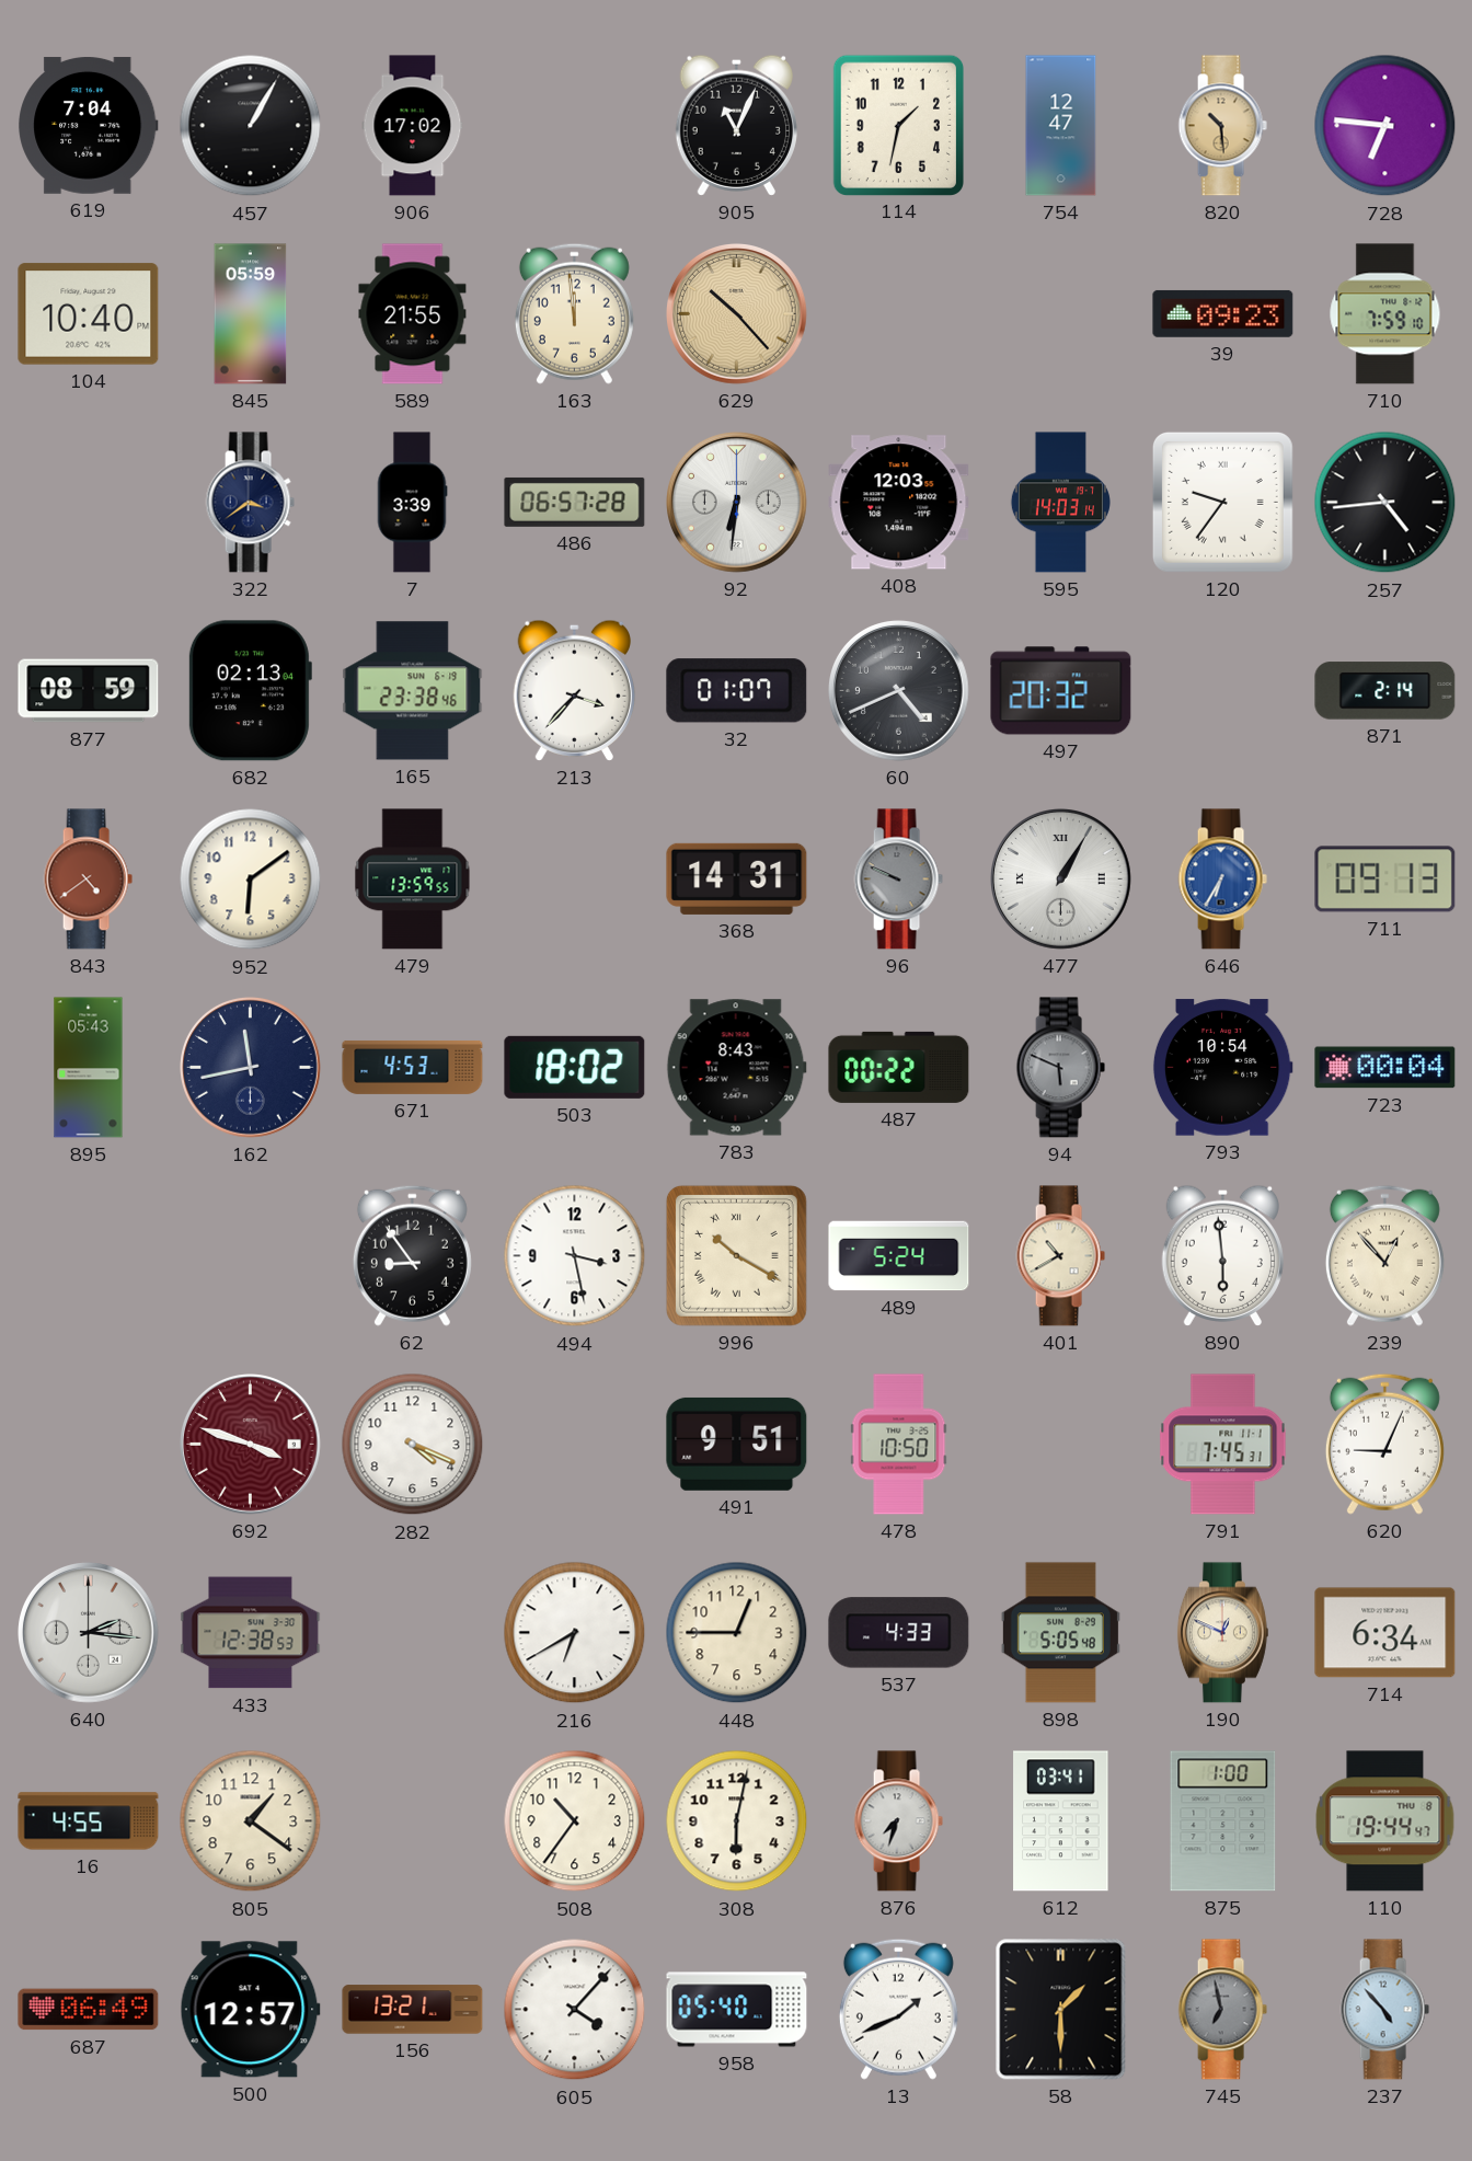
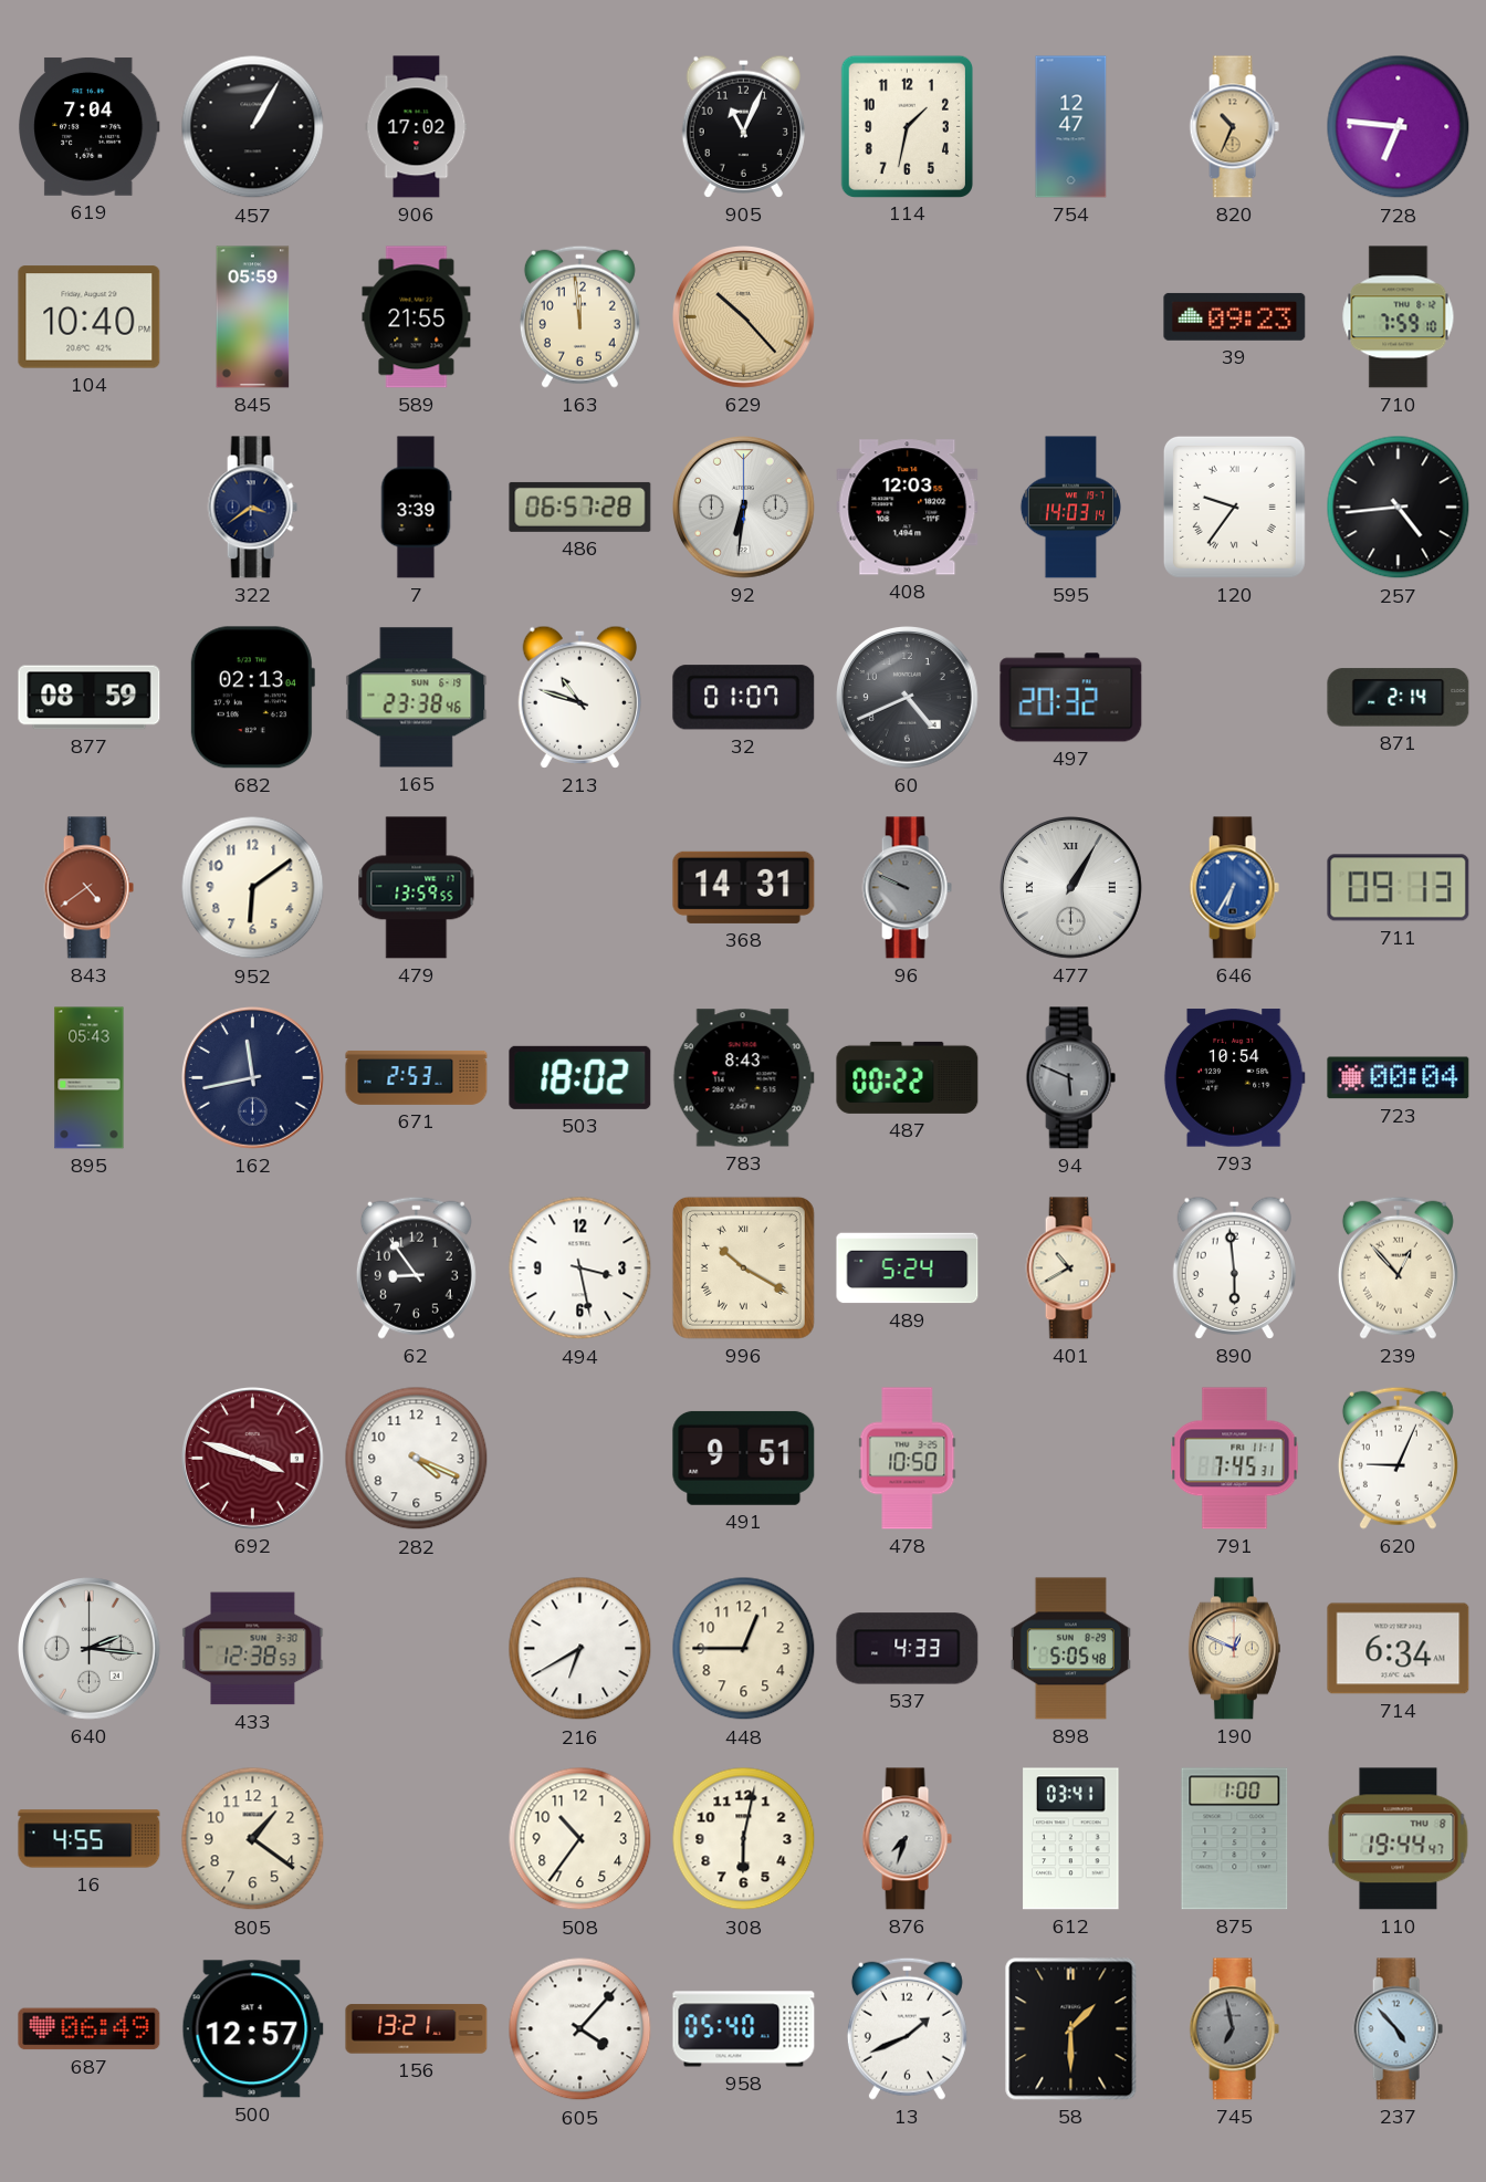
820: 10:29 -> 10:34 (1234, 127)
213: 3:37 -> 10:48 (579, 697)
671: 4:53 -> 2:53 (417, 1077)
